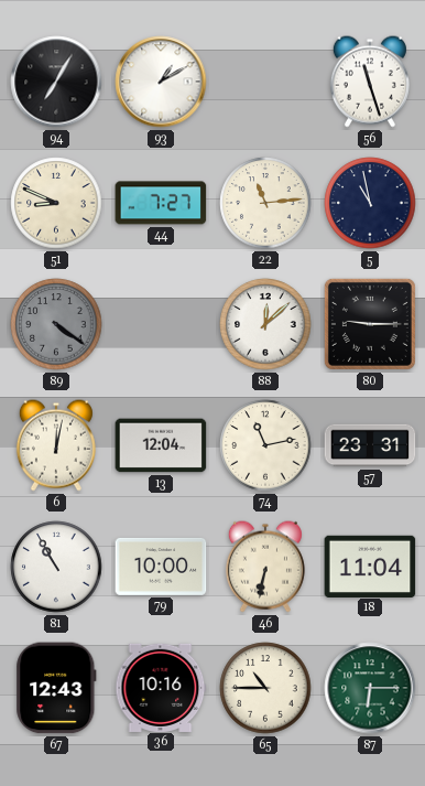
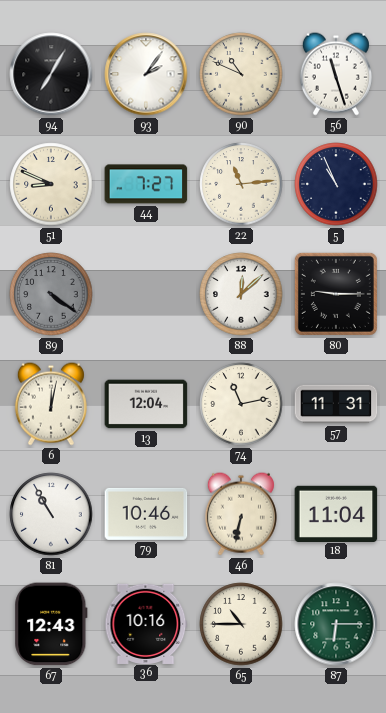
93: 1:10 -> 2:06 (146, 74)
90: none -> 10:49 (241, 74)
5: 10:58 -> 10:56 (336, 184)
57: 23:31 -> 11:31 (336, 404)
79: 10:00 -> 10:46 (146, 514)
